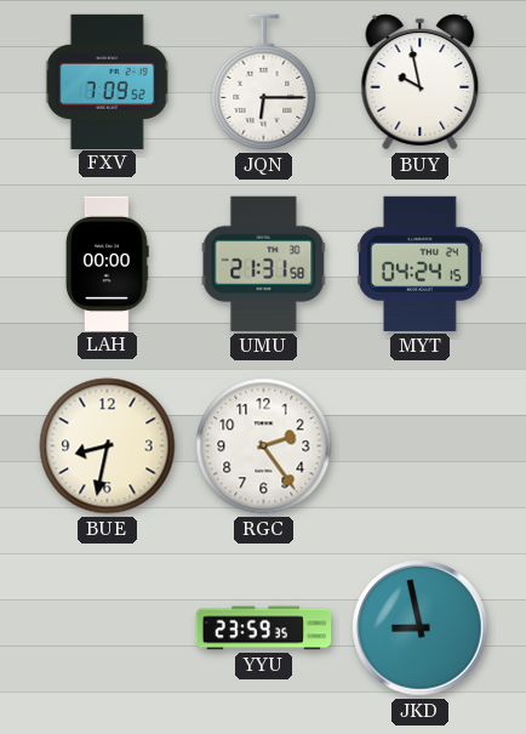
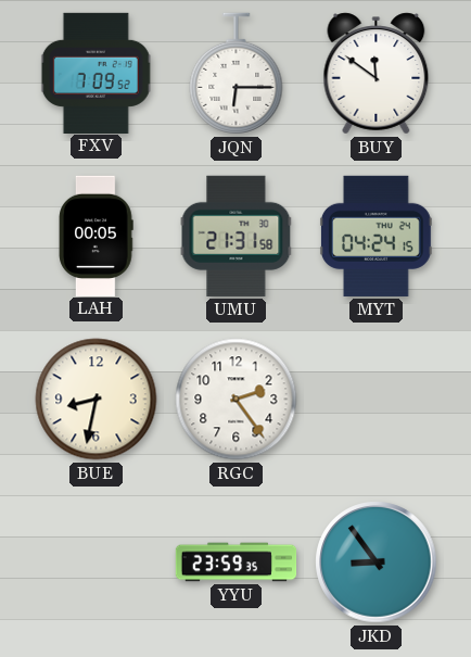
BUY: 9:58 -> 11:51 (377, 74)
LAH: 00:00 -> 00:05 (96, 236)
JKD: 8:58 -> 8:54 (377, 563)
